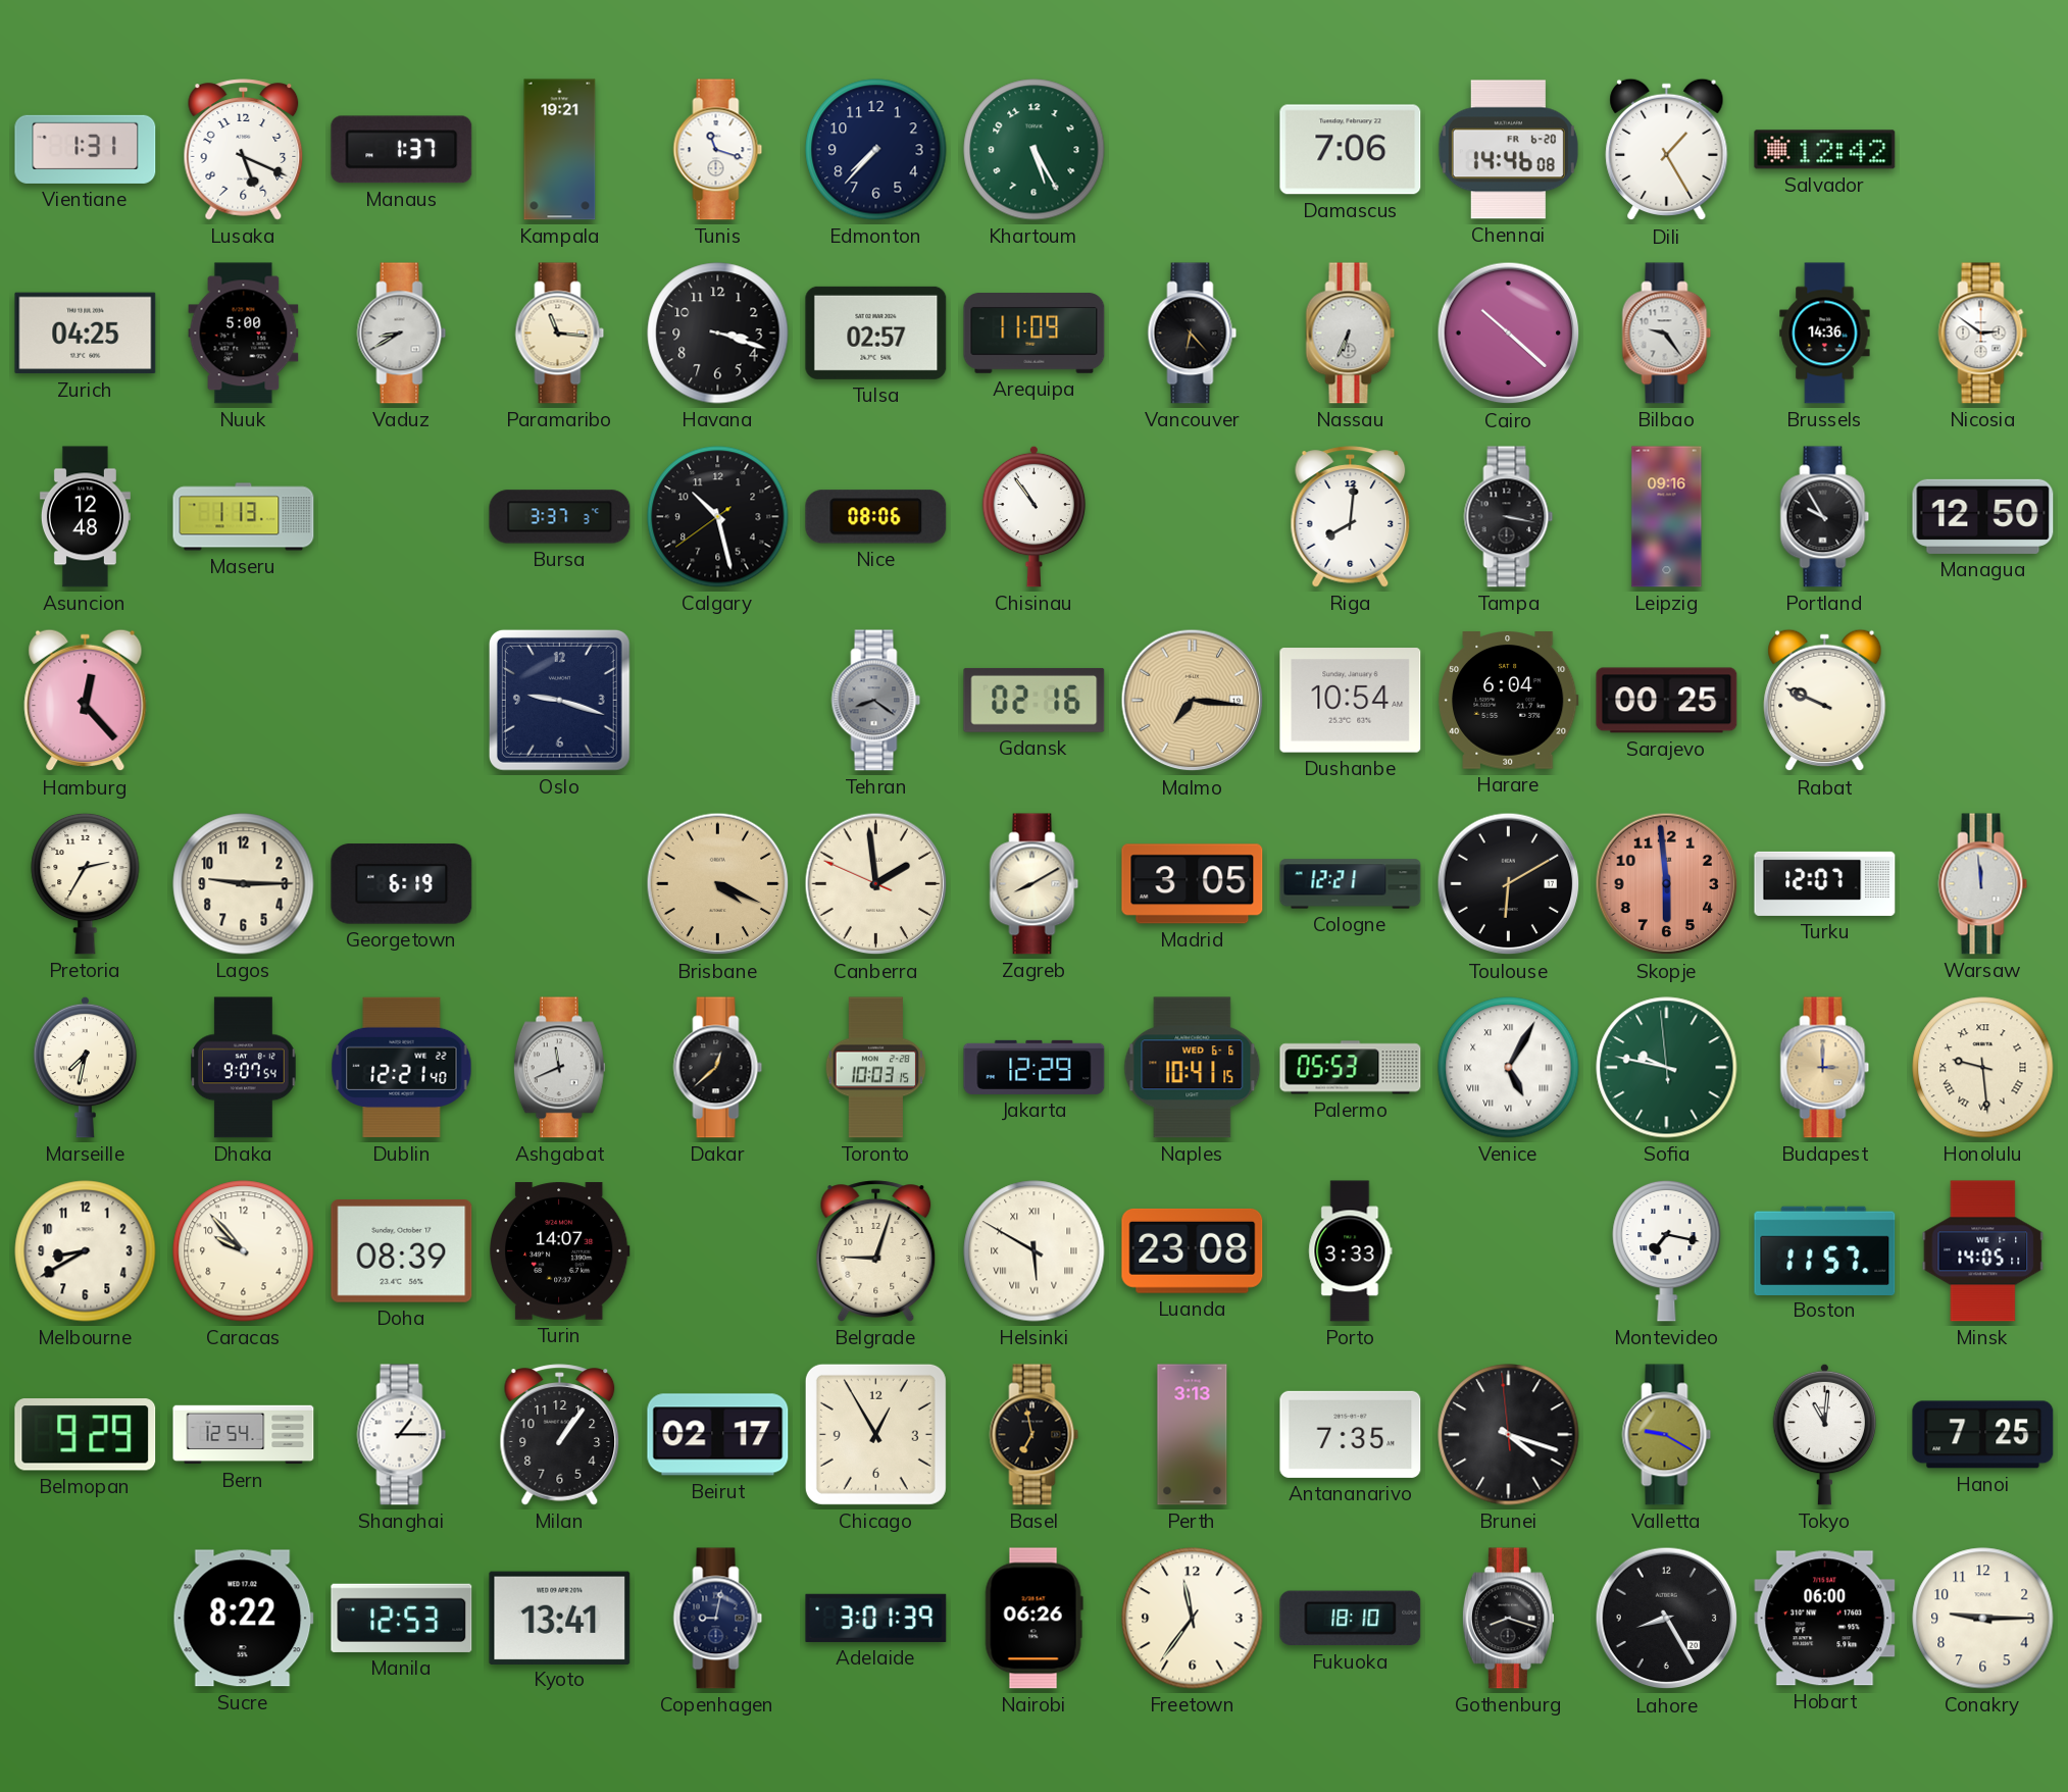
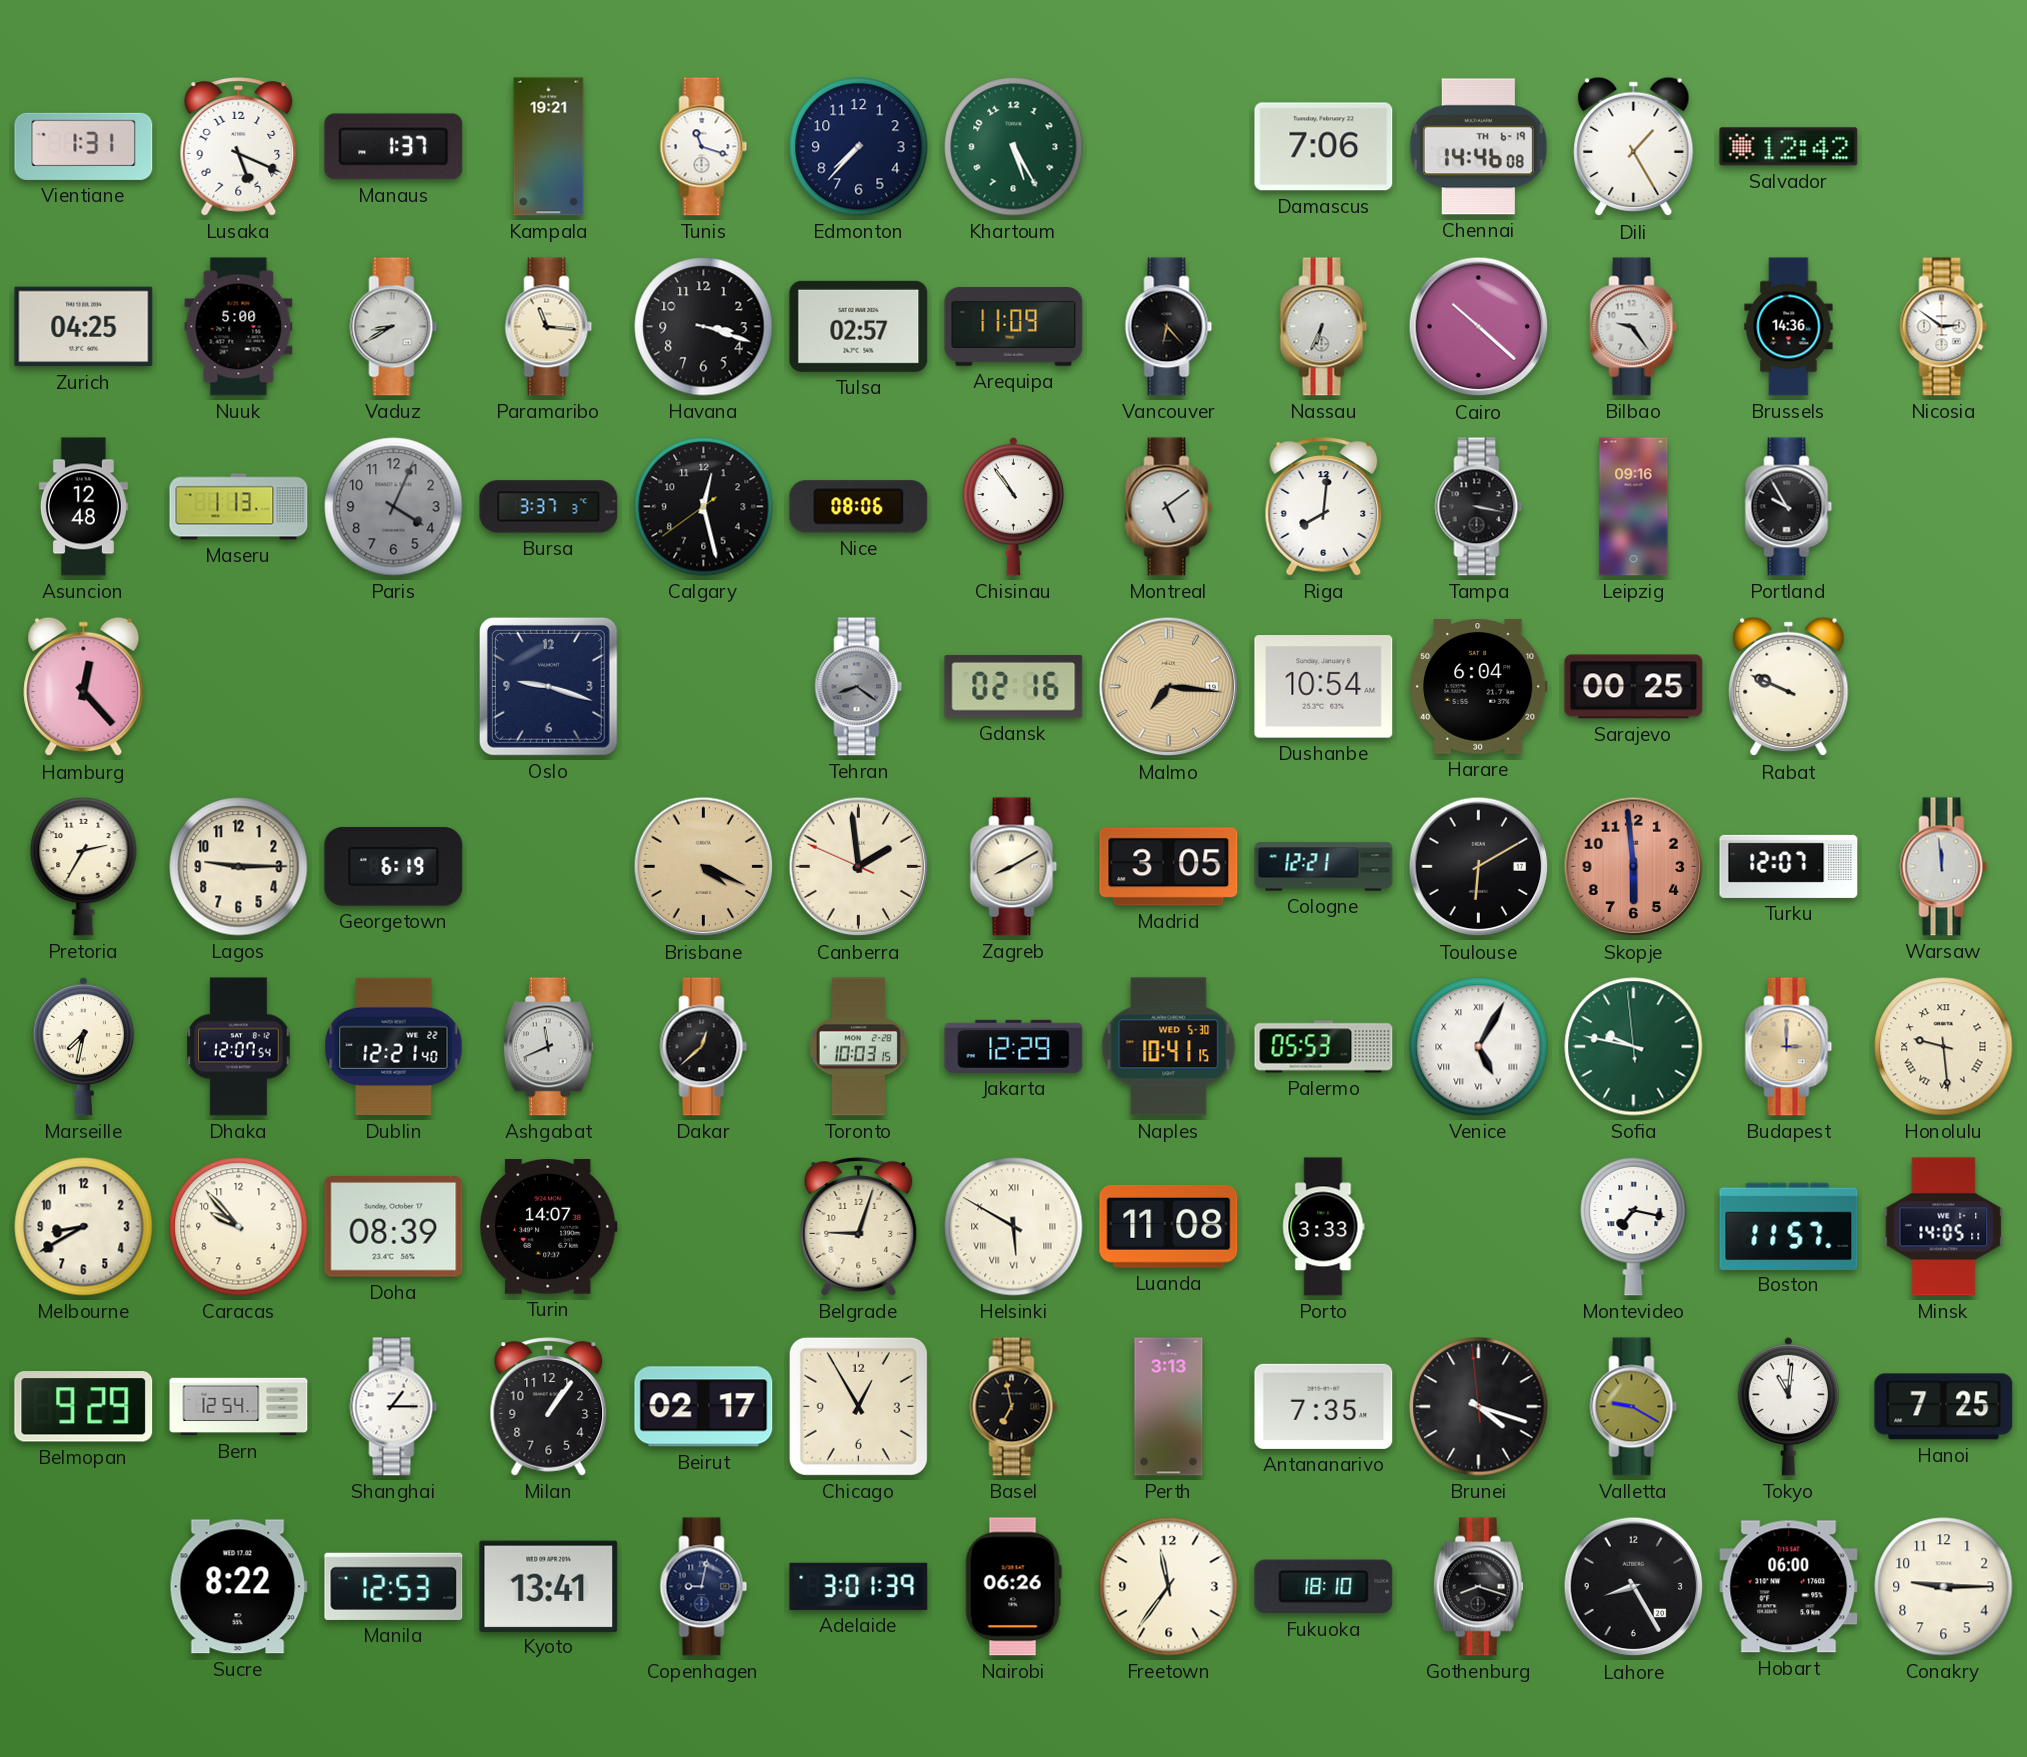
Chennai date: FR 6-20 -> TH 6-19 (1478, 147)
Paris: none -> 4:04 (394, 507)
Calgary: 10:27 -> 12:27 (704, 507)
Montreal: none -> 5:09 (1169, 507)
Managua: 12:50 -> none (1983, 516)
Dhaka: 9:07 -> 12:07 (239, 1047)
Naples date: WED 6-6 -> WED 5-30 (1169, 1047)
Luanda: 23:08 -> 11:08 (1169, 1226)
